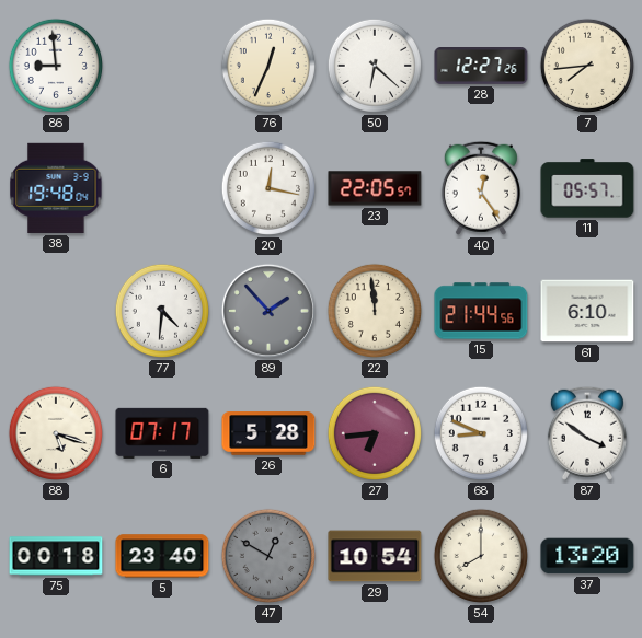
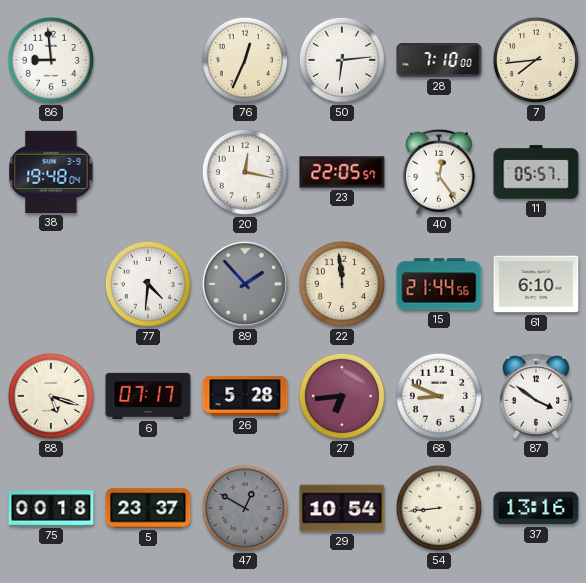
50: 6:22 -> 6:14 (342, 60)
28: 12:27 -> 7:10 (439, 61)
5: 23:40 -> 23:37 (148, 508)
54: 8:00 -> 8:44 (439, 508)
37: 13:20 -> 13:16 (536, 508)
